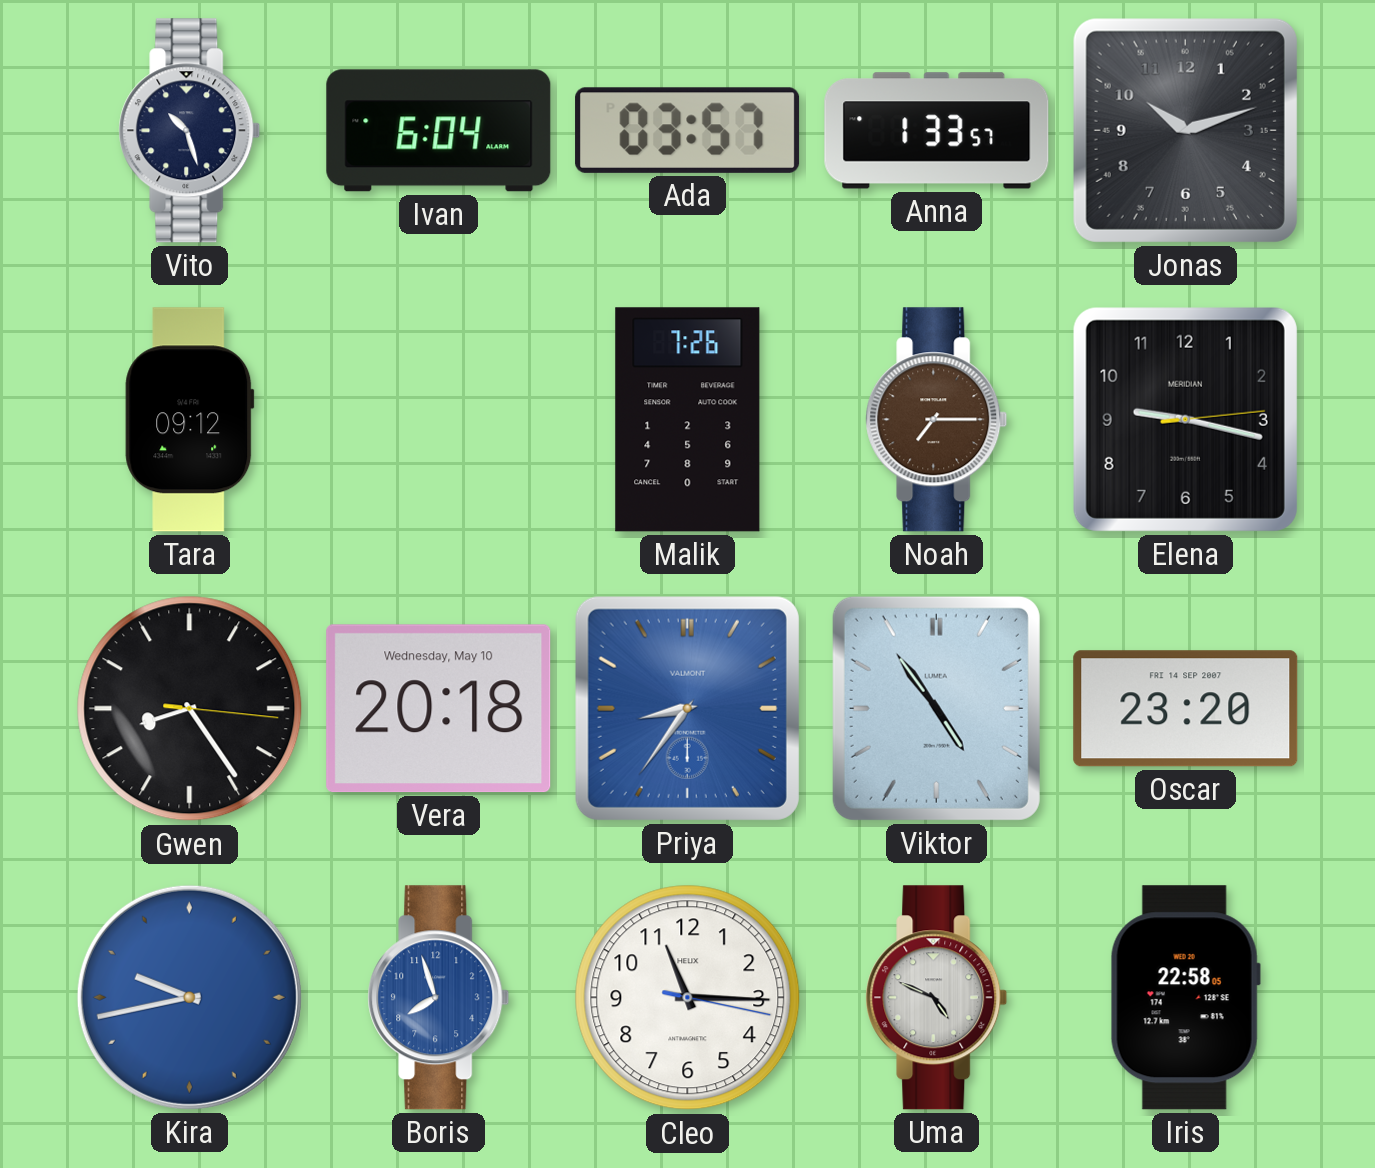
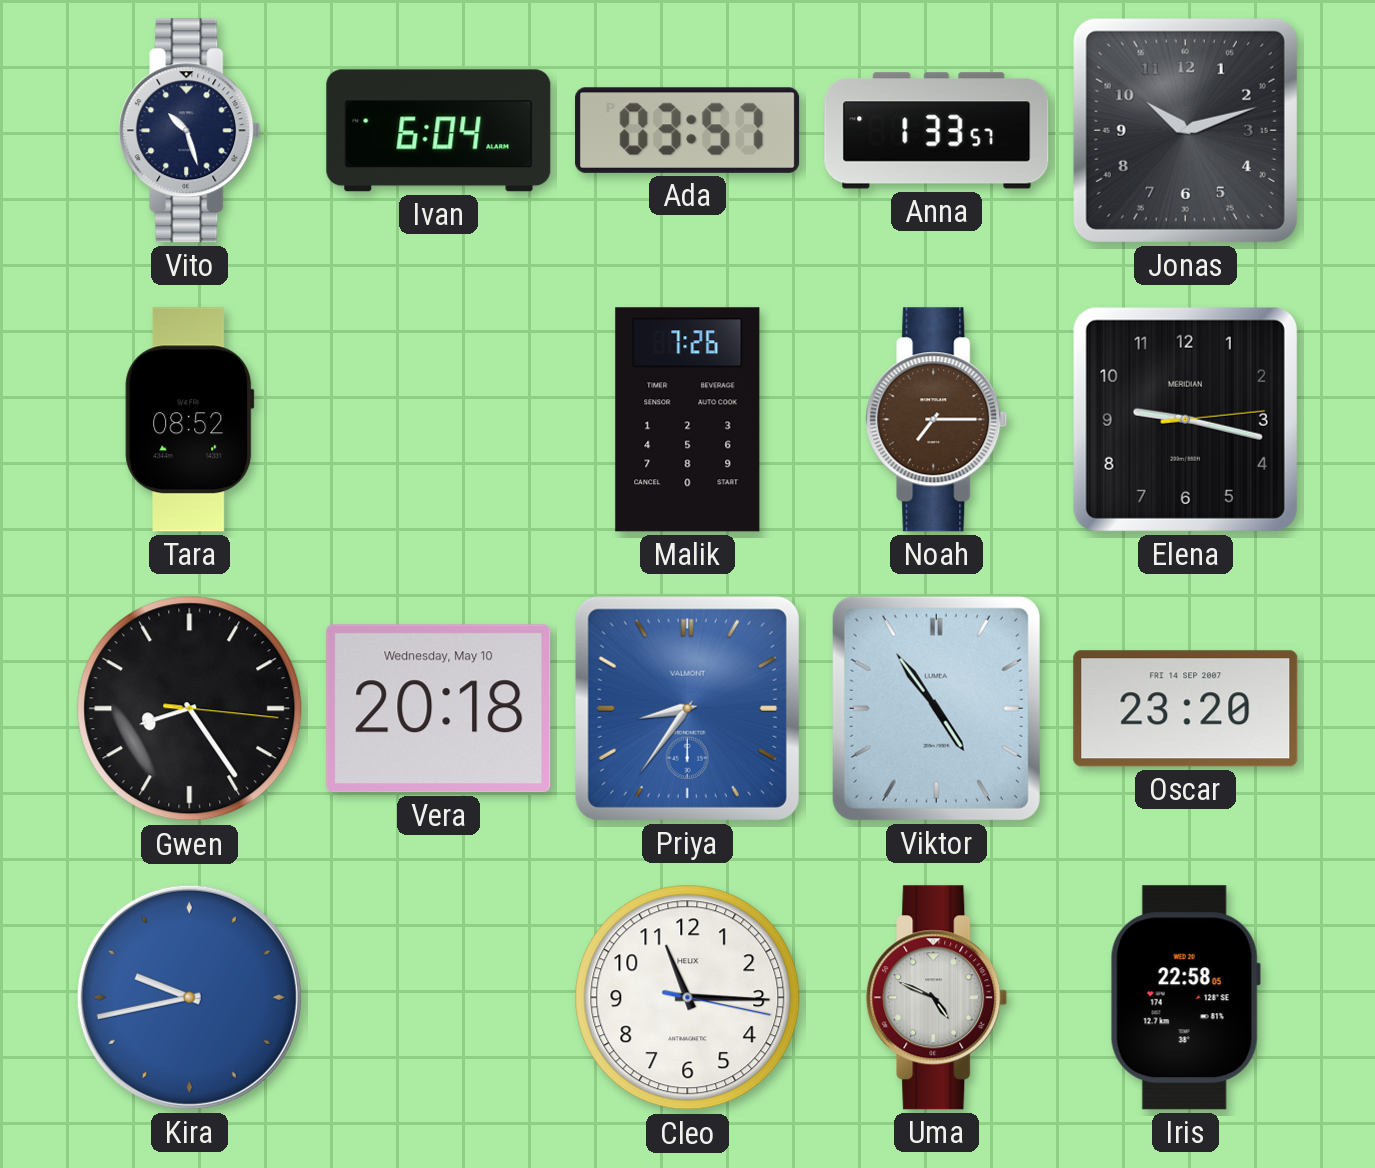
Tara: 09:12 -> 08:52 (190, 420)
Boris: 7:57 -> none (439, 998)
